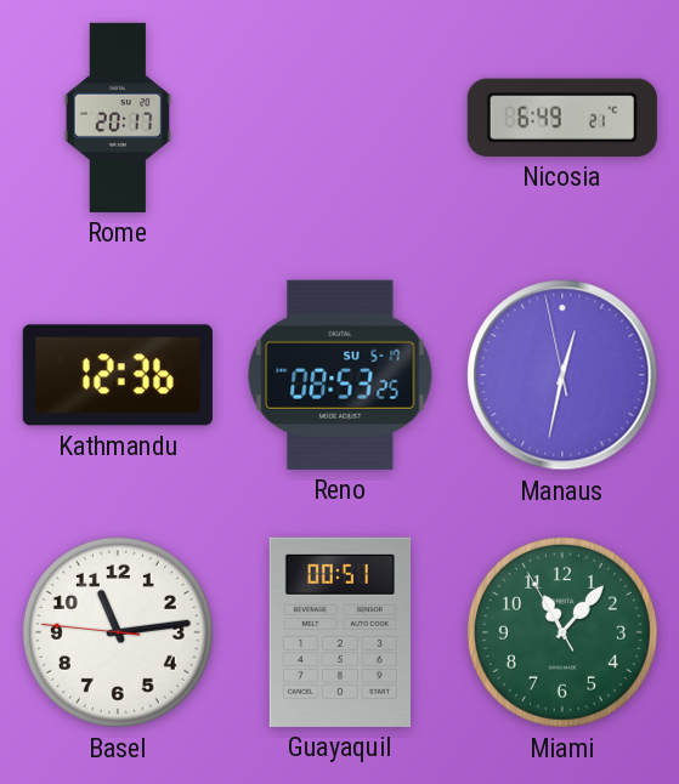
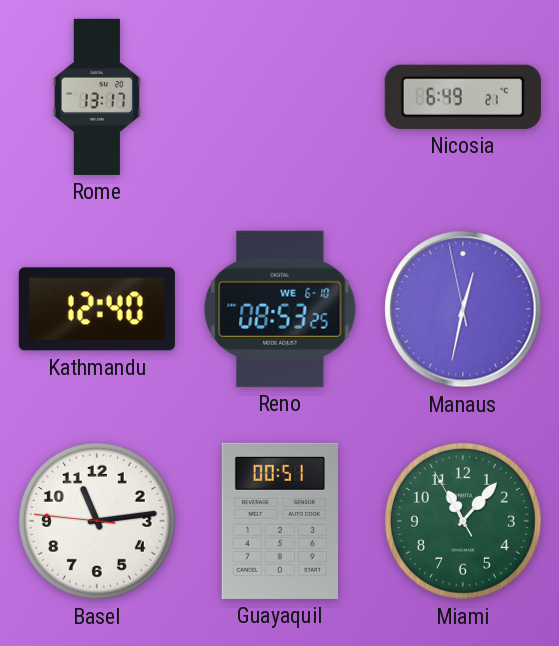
Rome: 20:17 -> 13:17 (97, 97)
Kathmandu: 12:36 -> 12:40 (97, 309)
Reno date: SU 5-17 -> WE 6-10 (280, 309)
